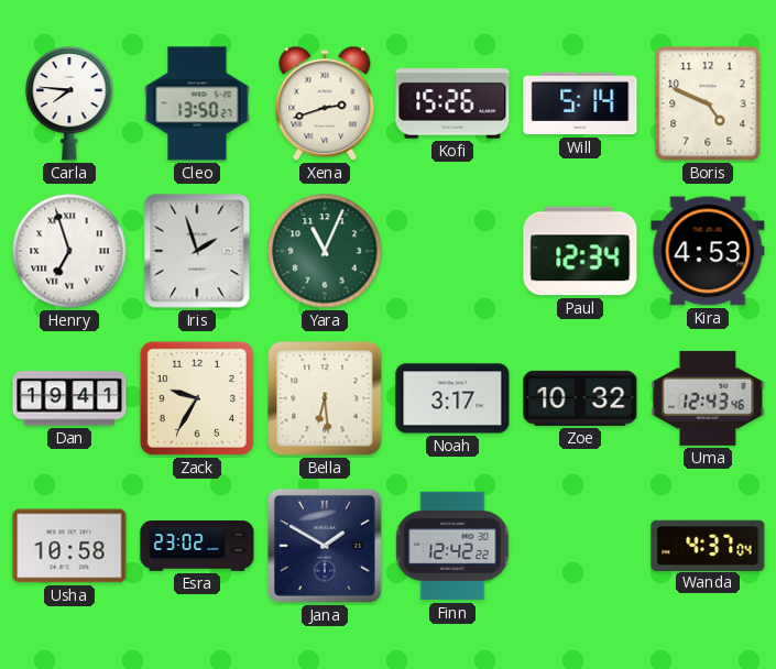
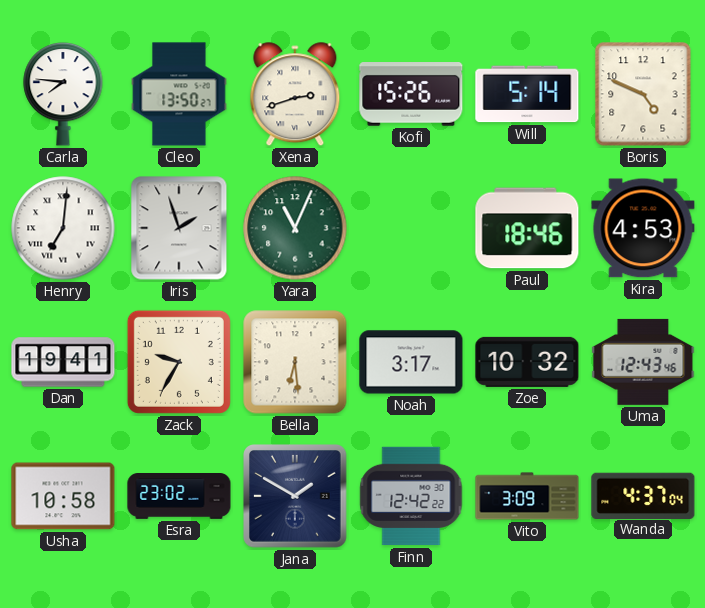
Henry: 6:57 -> 7:01 (63, 228)
Paul: 12:34 -> 18:46 (527, 228)
Vito: none -> 3:09 (527, 496)
